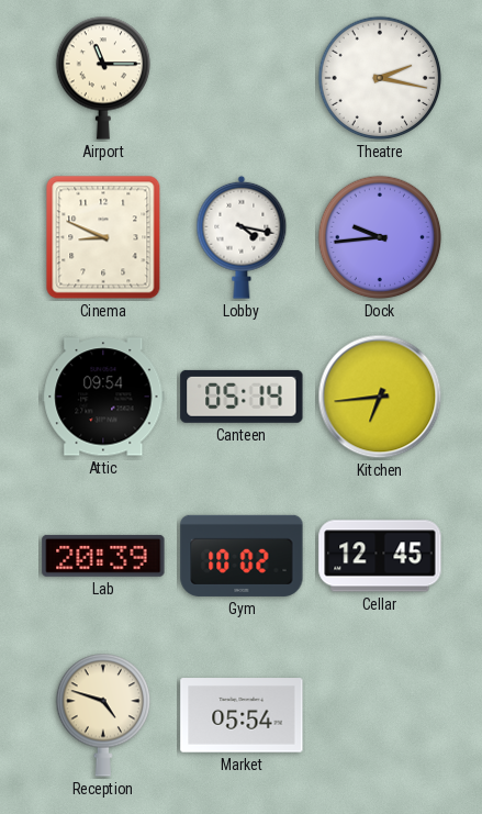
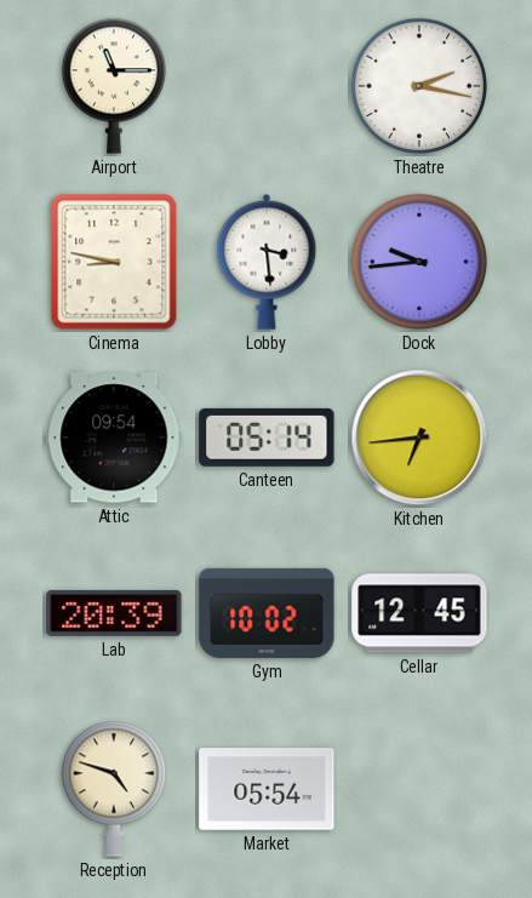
Cinema: 8:49 -> 8:47 (114, 262)
Lobby: 4:17 -> 3:29 (267, 262)
